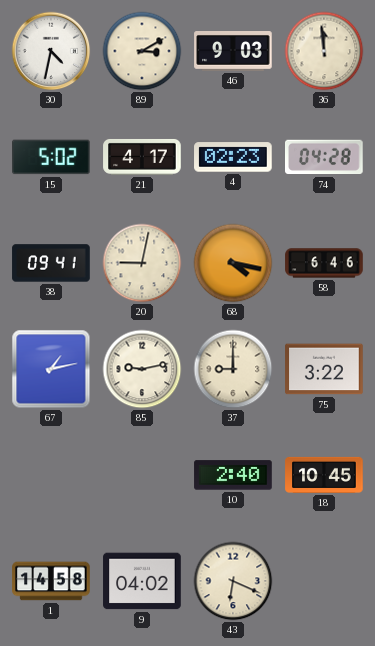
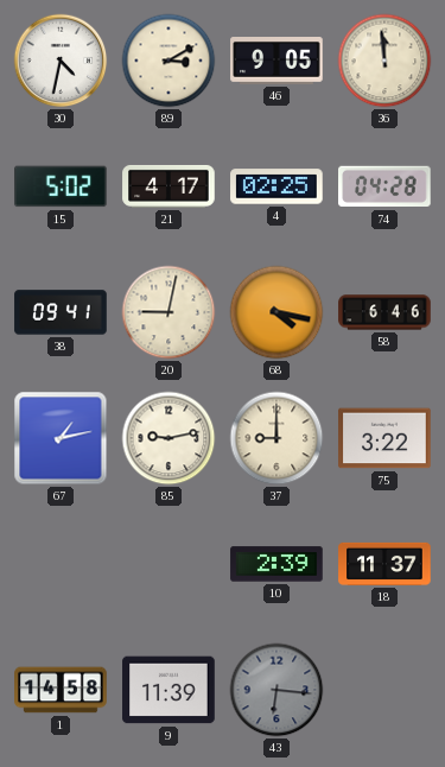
46: 9:03 -> 9:05 (276, 62)
4: 02:23 -> 02:25 (276, 186)
10: 2:40 -> 2:39 (276, 564)
18: 10:45 -> 11:37 (384, 564)
9: 04:02 -> 11:39 (169, 690)
43: 6:19 -> 6:16 (276, 690)
43 dial: cream -> grey (276, 690)
